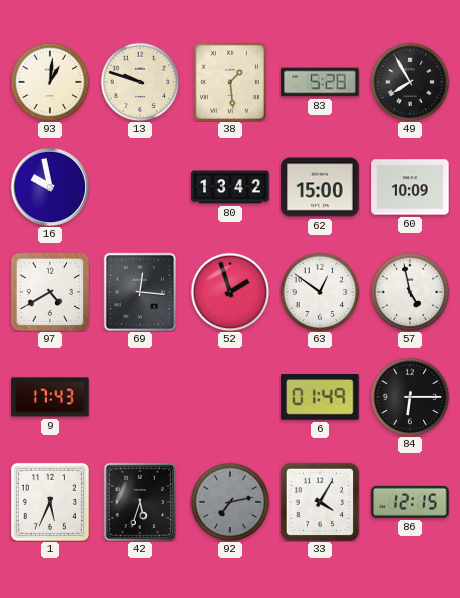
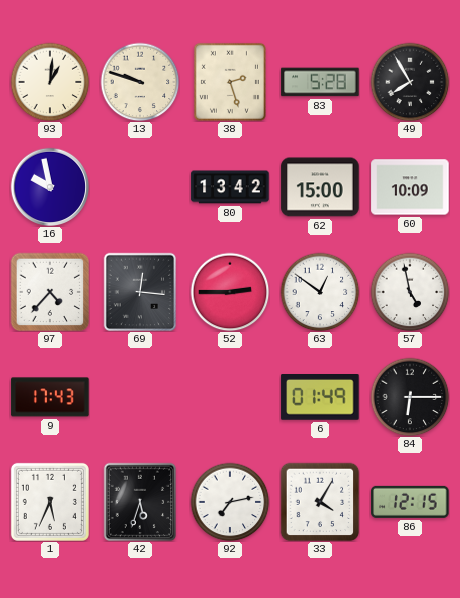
38: 1:29 -> 2:27 (230, 82)
97: 4:40 -> 4:37 (50, 292)
52: 1:57 -> 2:45 (230, 292)
92 dial: grey -> white (230, 502)
